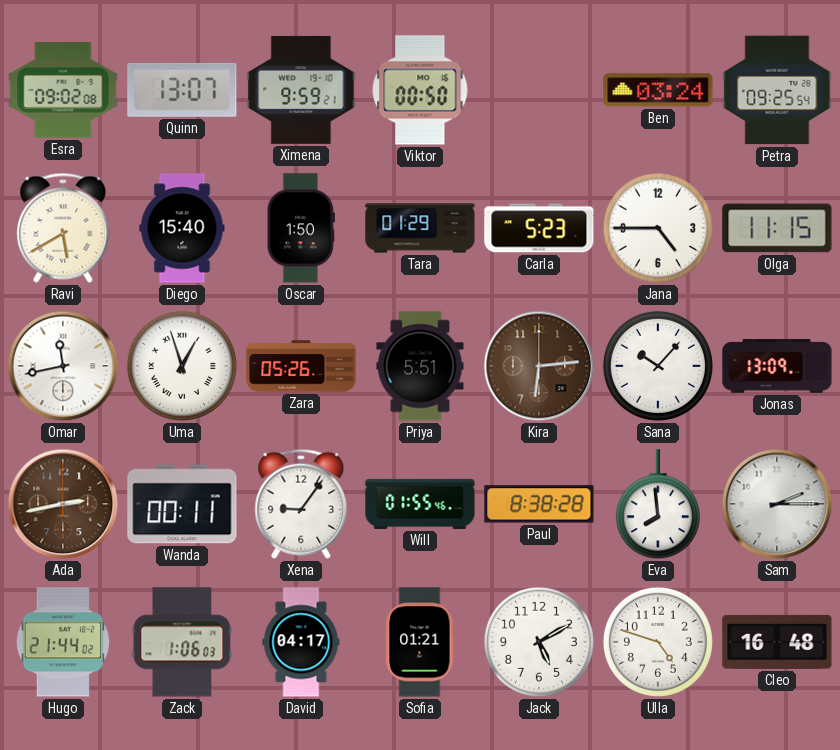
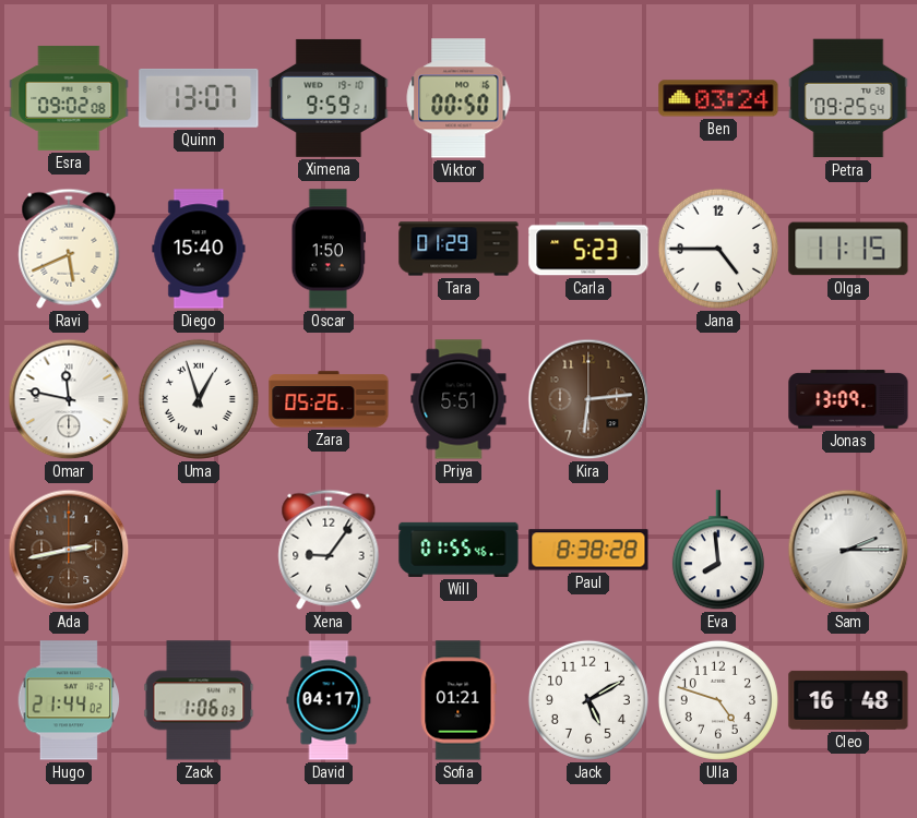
Ravi: 5:40 -> 5:41 (69, 249)
Omar: 11:43 -> 11:47 (69, 399)
Sana: 10:07 -> none (658, 366)
Wanda: 00:11 -> none (182, 504)
